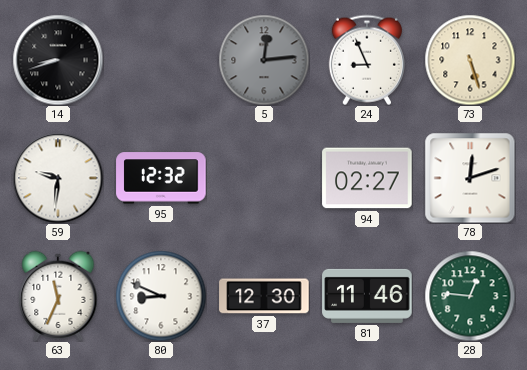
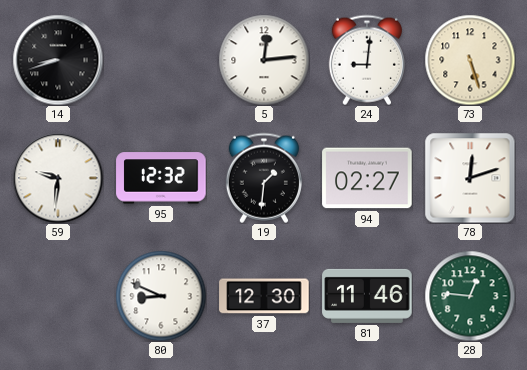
5 dial: grey -> white (264, 60)
24: 8:56 -> 9:01 (367, 60)
19: none -> 1:31 (264, 178)
63: 11:34 -> none (58, 295)
